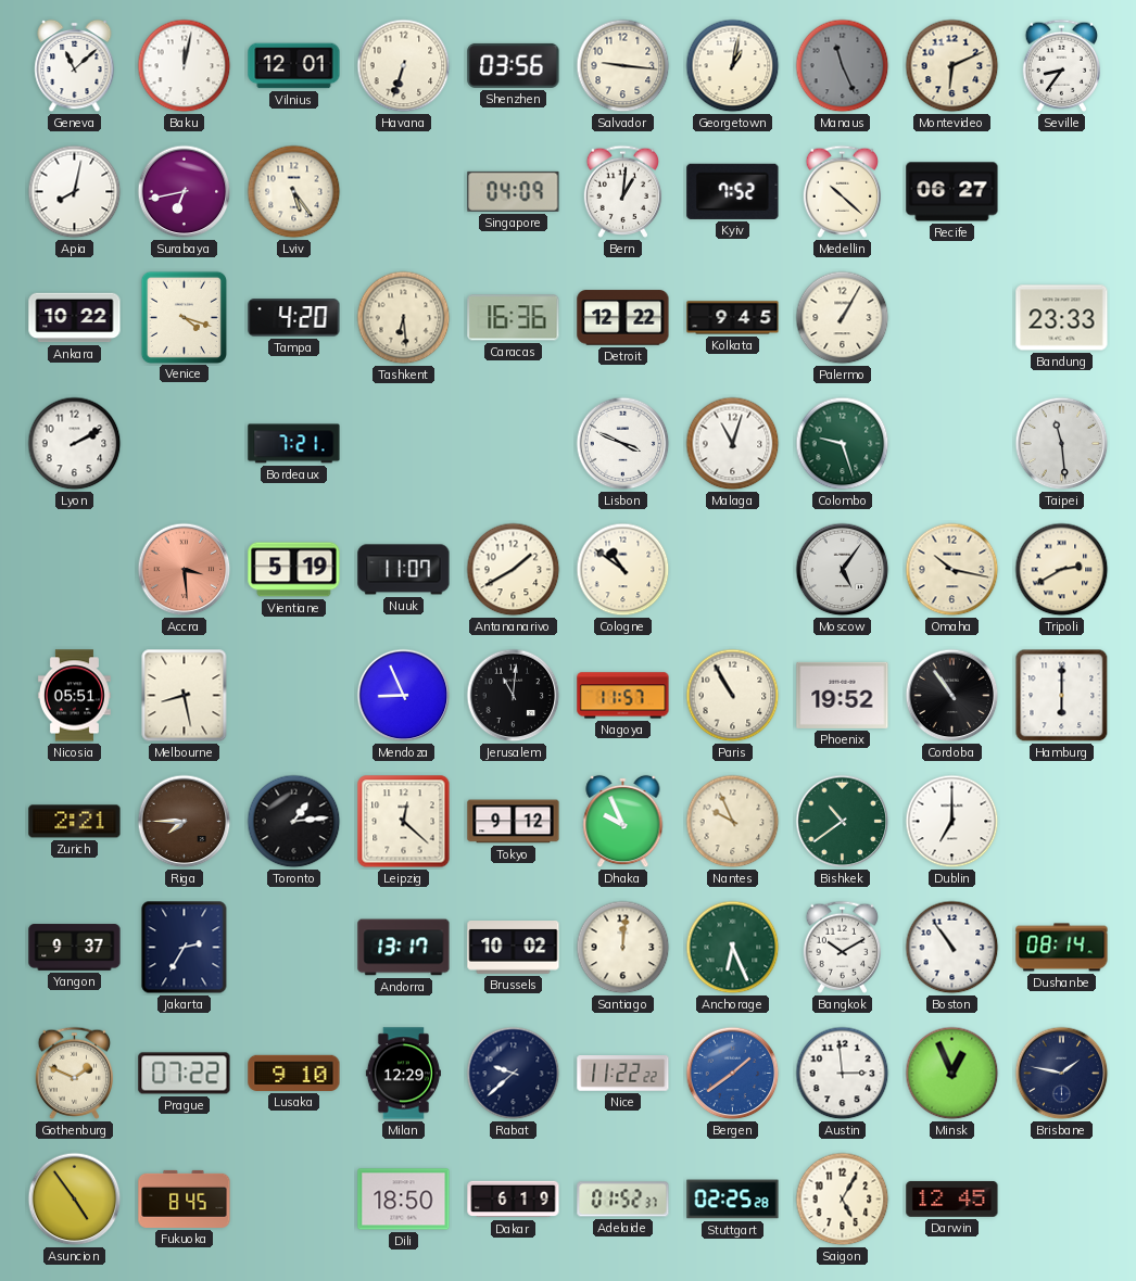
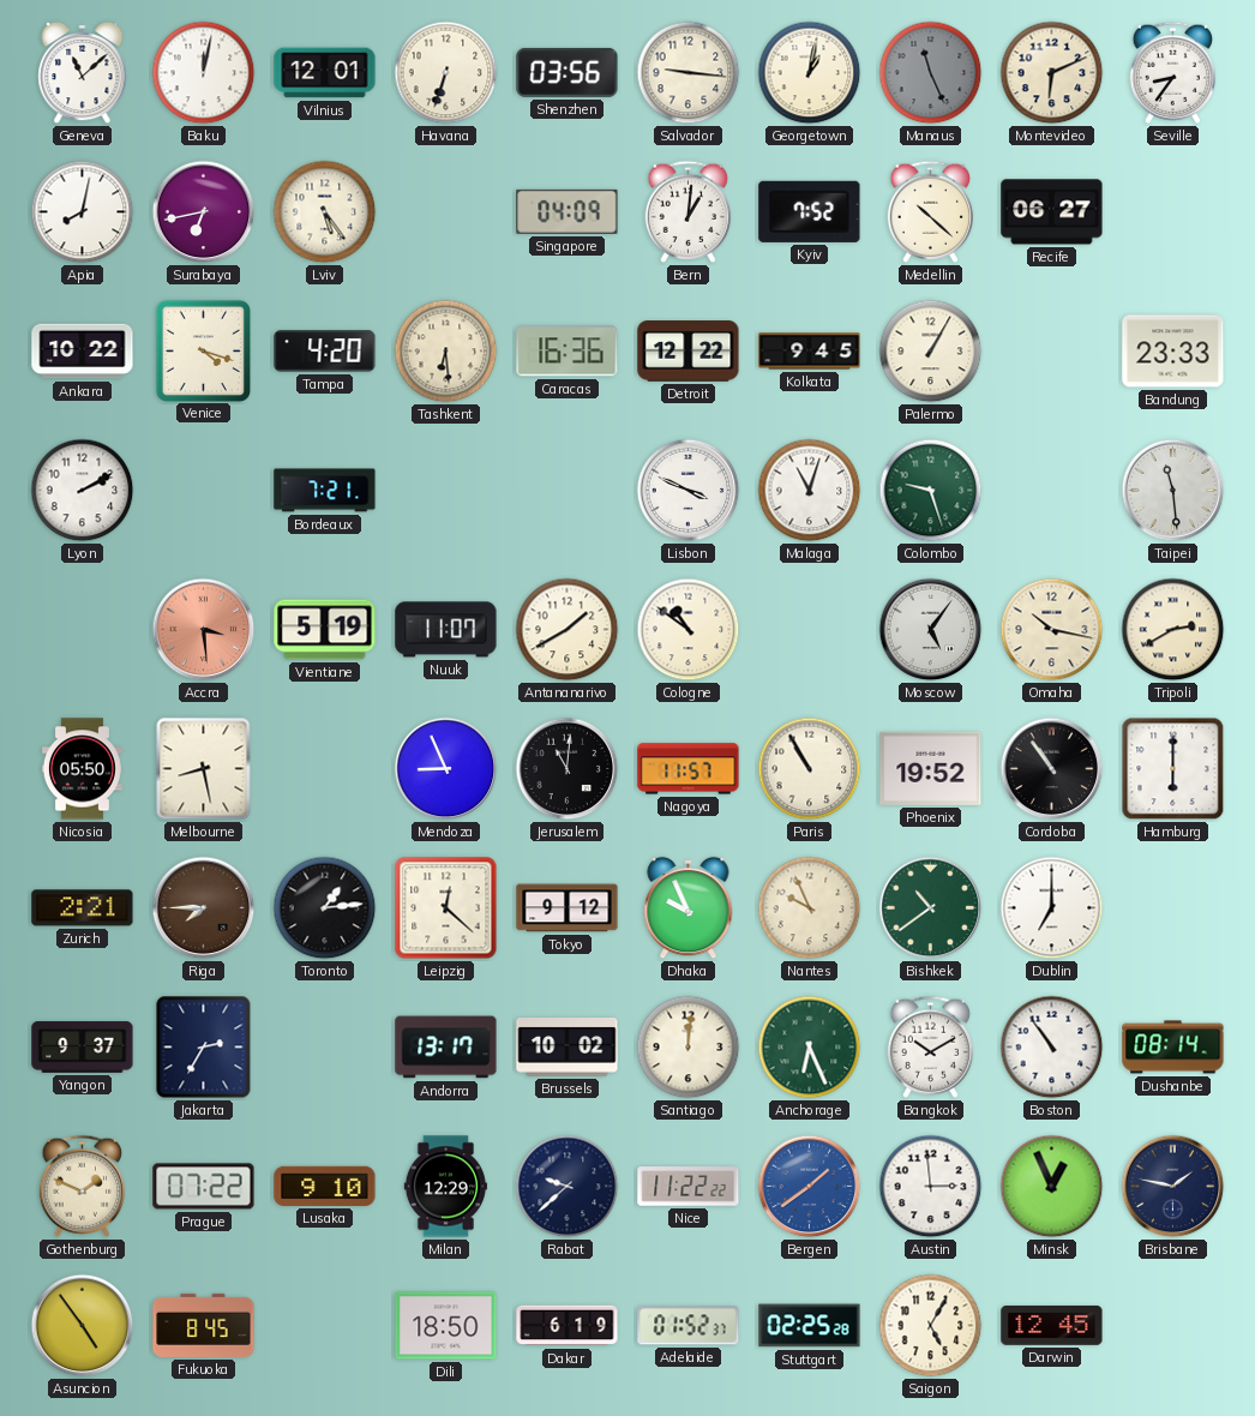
Nicosia: 05:51 -> 05:50 (82, 769)
